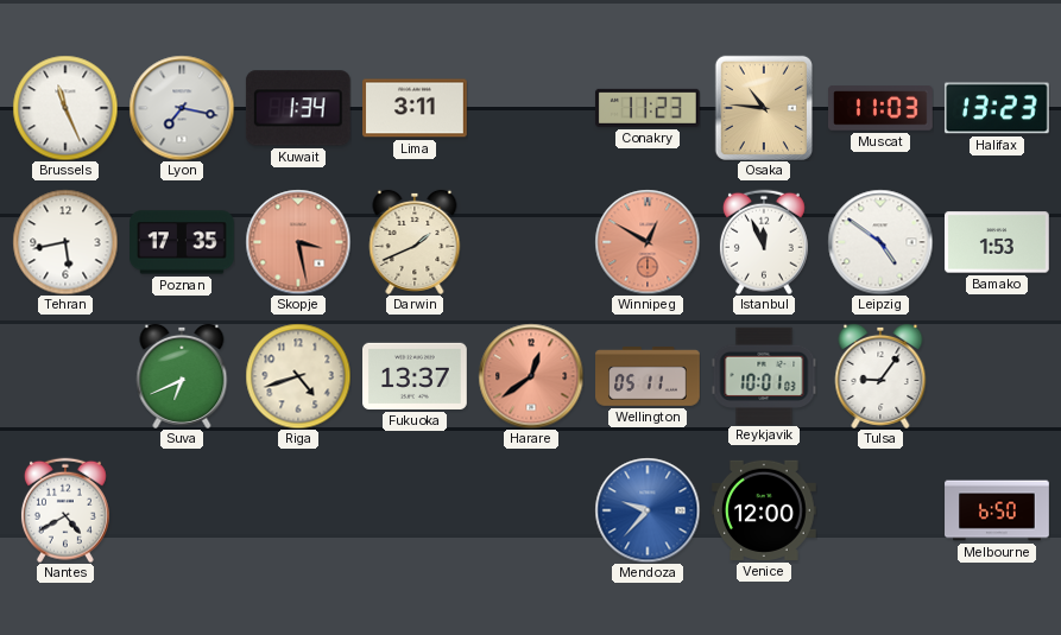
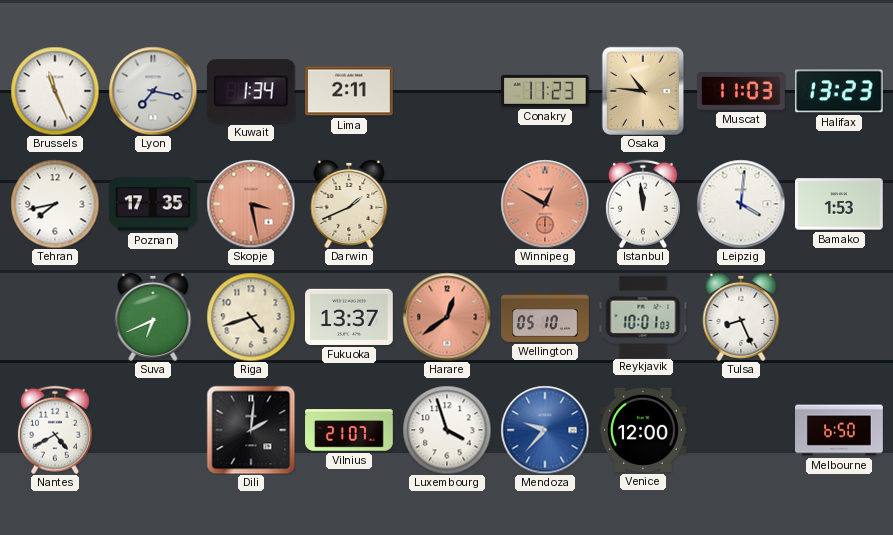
Lima: 3:11 -> 2:11 (350, 91)
Tehran: 5:43 -> 7:43 (55, 204)
Istanbul: 11:56 -> 11:59 (643, 204)
Leipzig: 4:51 -> 4:01 (741, 204)
Wellington: 05:11 -> 05:10 (545, 317)
Tulsa: 9:06 -> 8:26 (741, 317)
Dili: none -> 2:01 (251, 430)
Vilnius: none -> 21:07 (349, 430)
Luxembourg: none -> 3:57 (447, 430)
